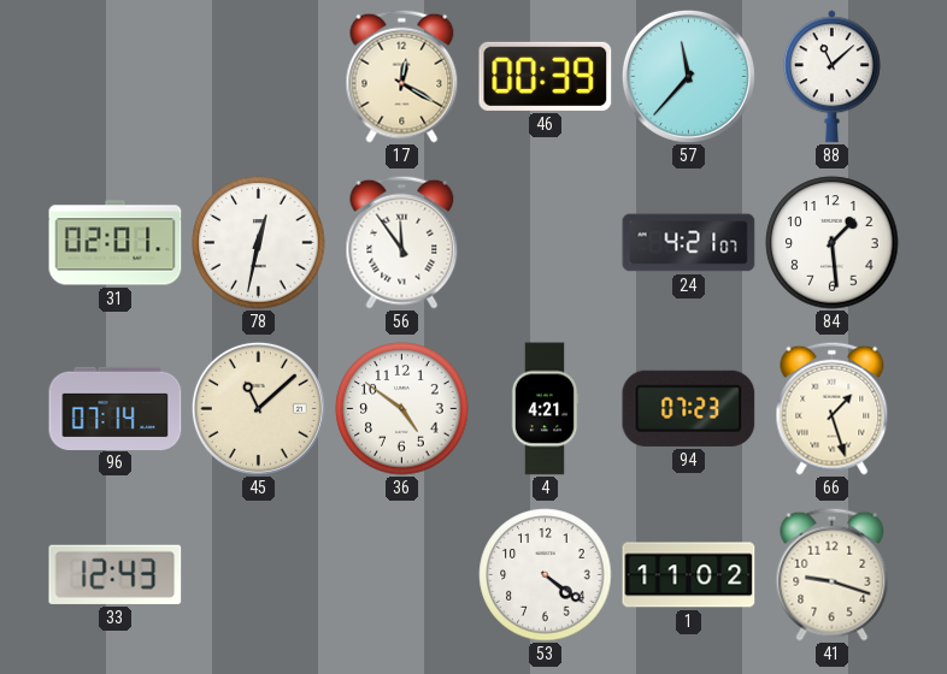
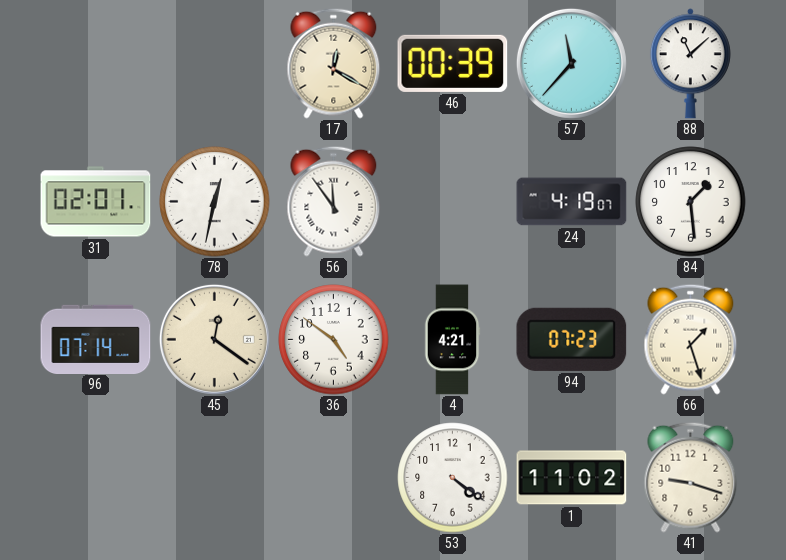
24: 4:21 -> 4:19 (572, 202)
45: 11:08 -> 12:21 (214, 339)
33: 12:43 -> none (116, 574)
